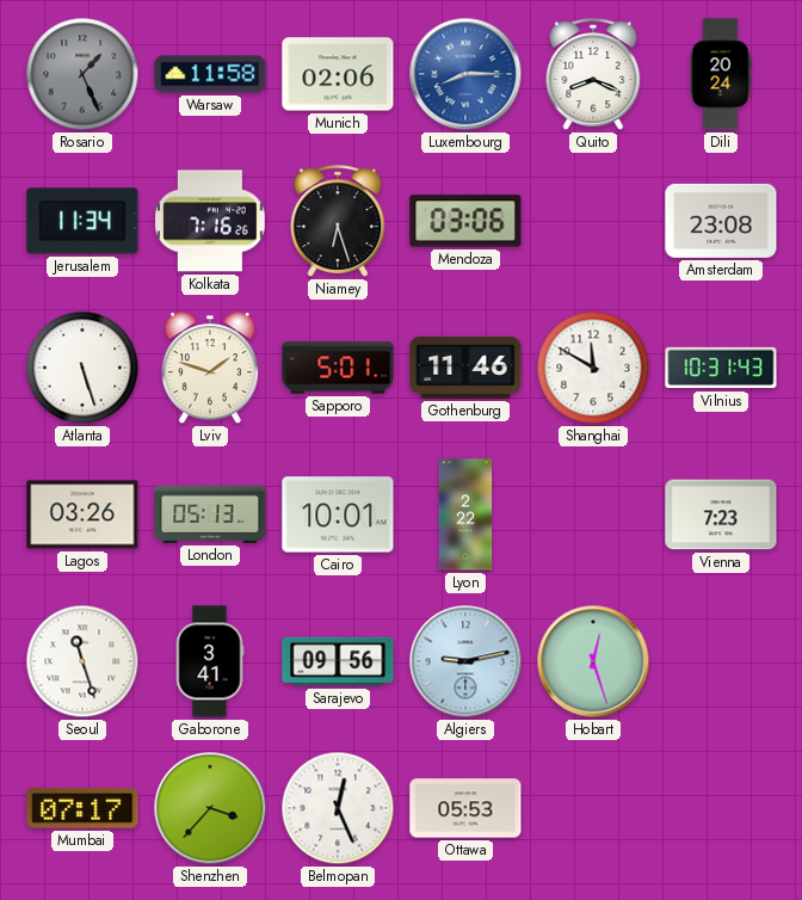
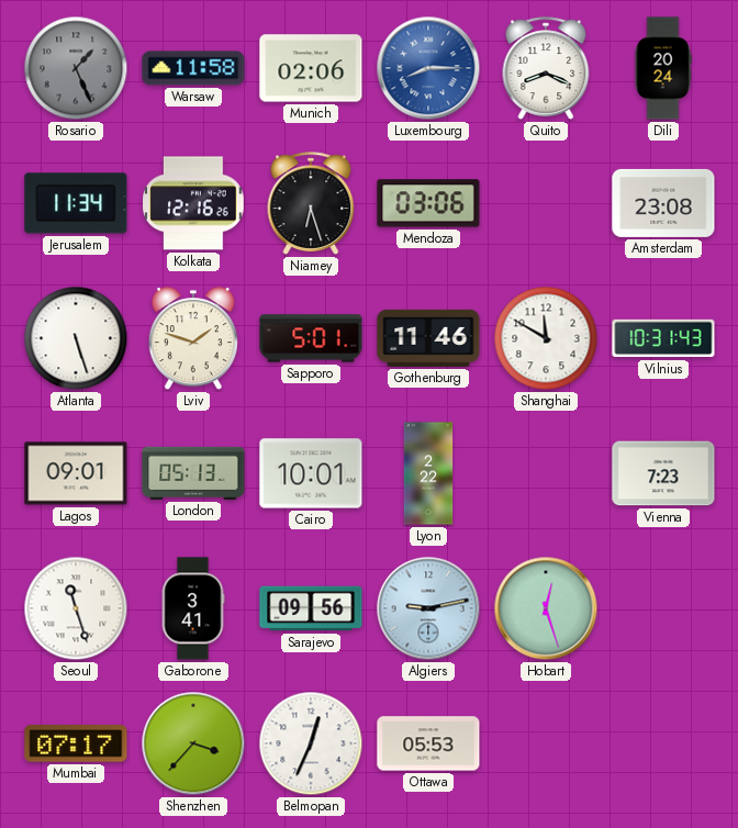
Kolkata: 7:16 -> 12:16 (193, 203)
Lagos: 03:26 -> 09:01 (76, 473)
Belmopan: 12:26 -> 12:34 (311, 743)
